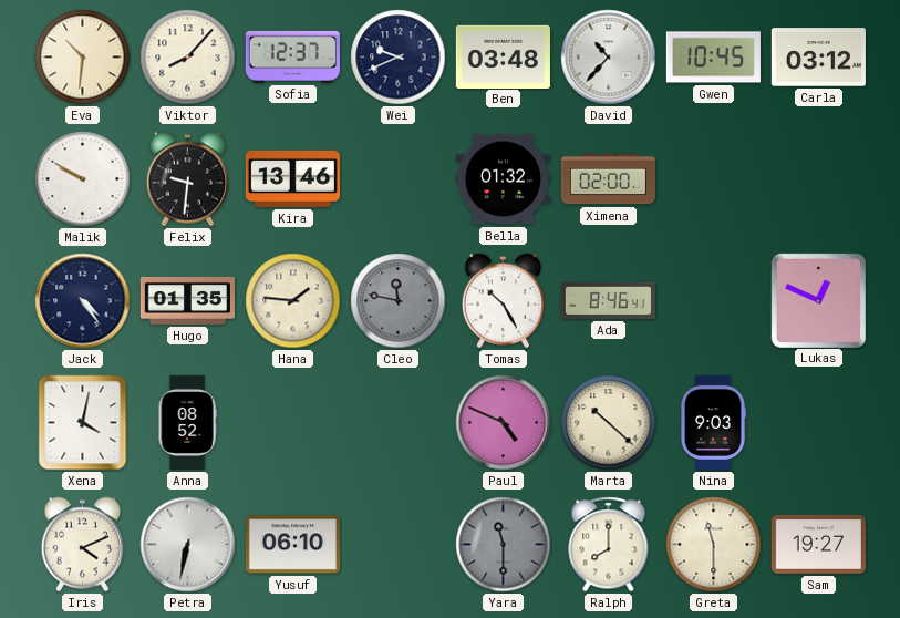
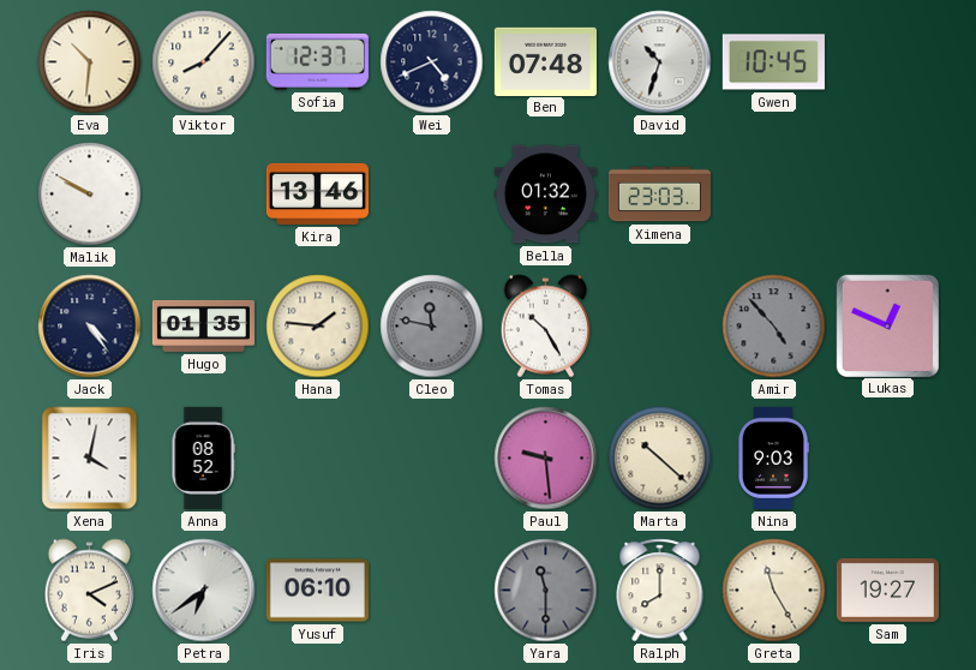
Wei: 9:41 -> 4:41 (432, 62)
Ben: 03:48 -> 07:48 (545, 61)
David: 10:37 -> 10:33 (660, 62)
Carla: 03:12 -> none (818, 58)
Felix: 9:31 -> none (188, 179)
Ximena: 02:00 -> 23:03 (659, 195)
Ada: 8:46 -> none (608, 300)
Amir: none -> 4:53 (774, 327)
Paul: 4:49 -> 9:29 (546, 459)
Petra: 6:32 -> 6:39 (204, 591)
Greta: 11:30 -> 11:25 (774, 591)
